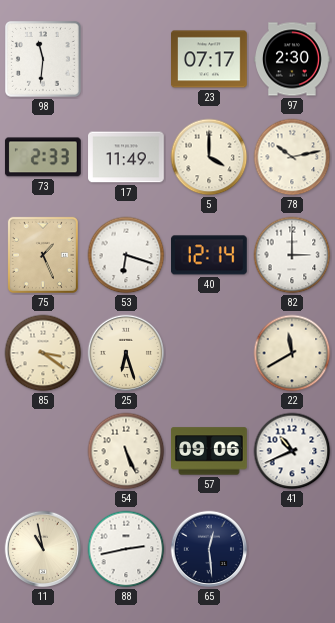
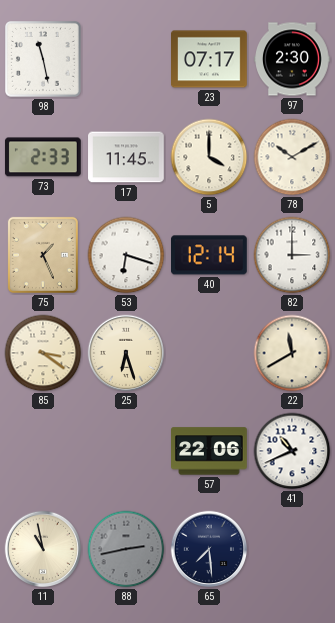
98: 11:31 -> 11:28 (44, 60)
17: 11:49 -> 11:45 (126, 157)
78: 10:13 -> 10:10 (292, 157)
54: 5:26 -> none (126, 451)
57: 09:06 -> 22:06 (210, 451)
88 dial: white -> grey (126, 549)
65: 12:29 -> 7:29 (209, 549)
